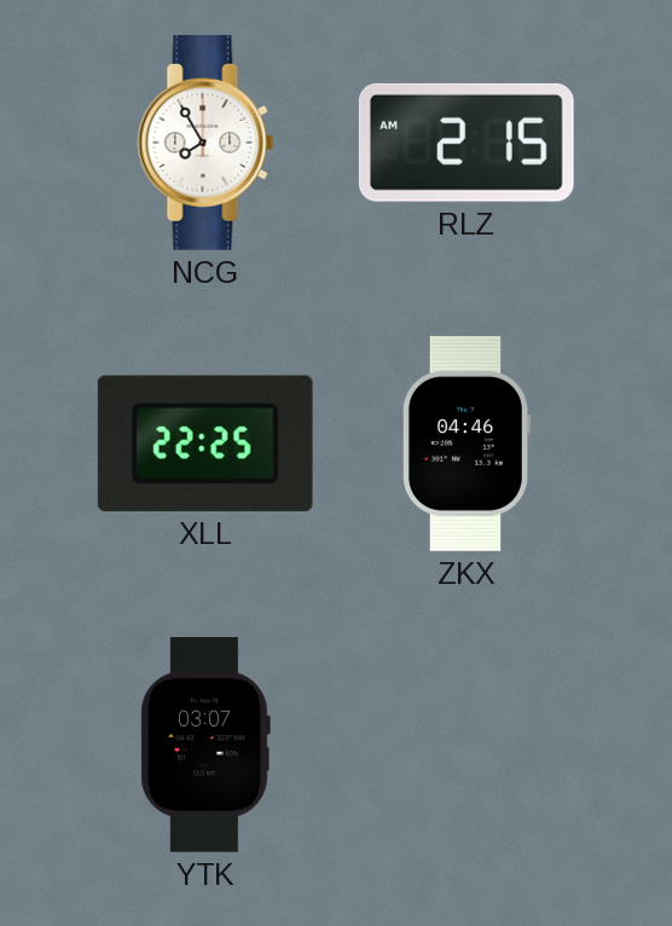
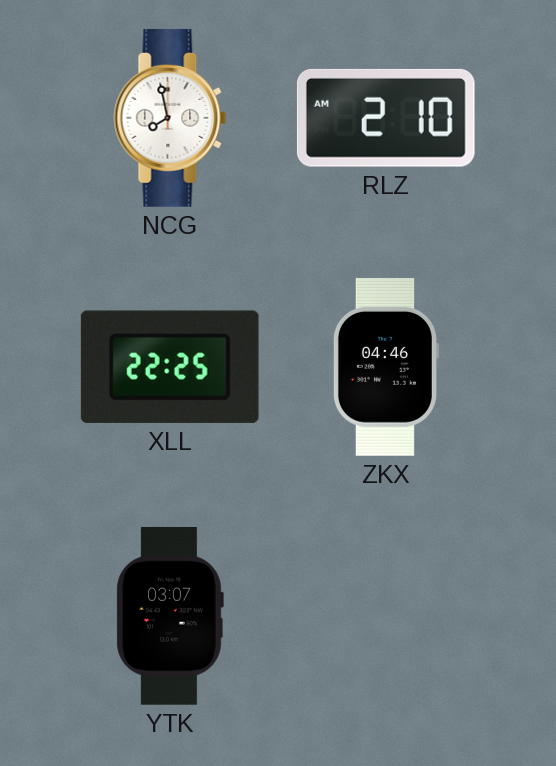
NCG: 7:55 -> 7:58 (170, 118)
RLZ: 2:15 -> 2:10 (386, 118)
